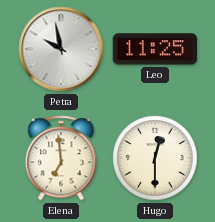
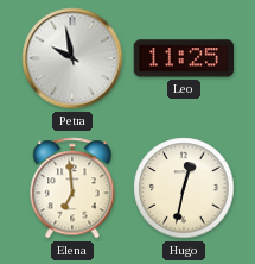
Hugo: 12:30 -> 12:32 (184, 188)
